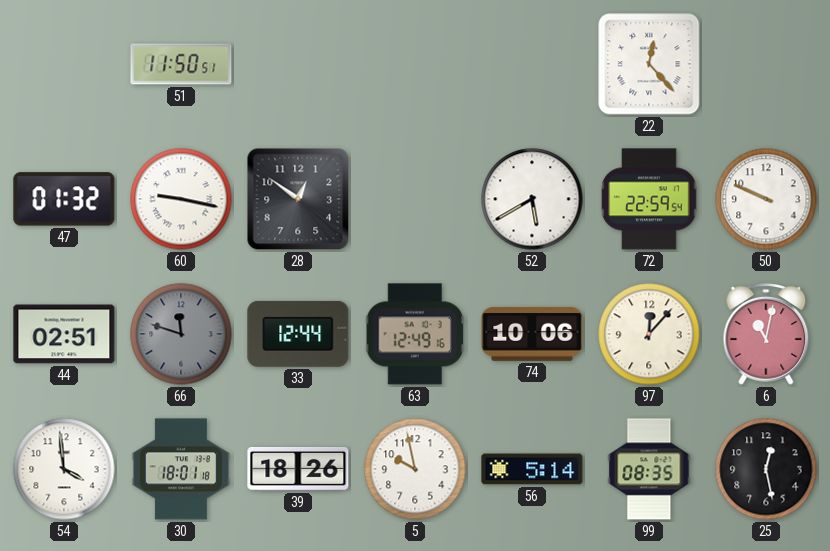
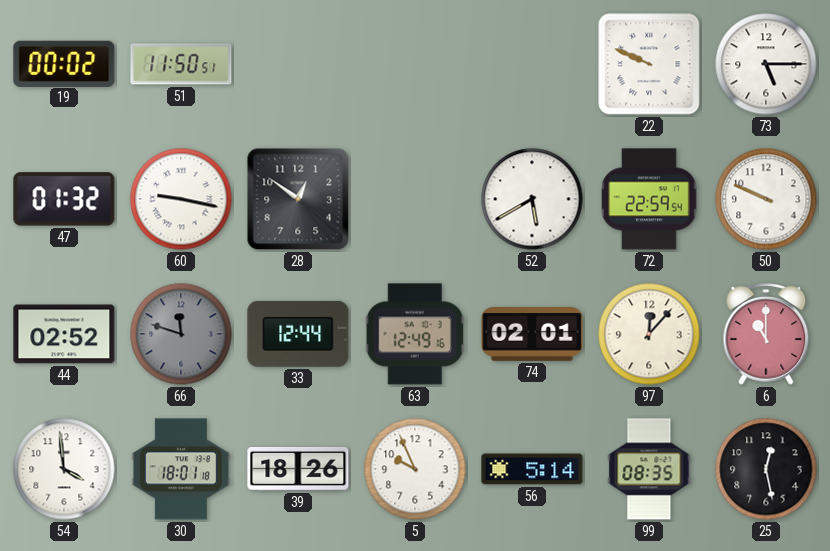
19: none -> 00:02 (64, 63)
22: 12:23 -> 9:49 (649, 64)
73: none -> 5:15 (766, 64)
44: 02:51 -> 02:52 (64, 334)
74: 10:06 -> 02:01 (532, 334)
6: 11:02 -> 11:00 (766, 335)
5: 9:58 -> 9:56 (415, 469)
